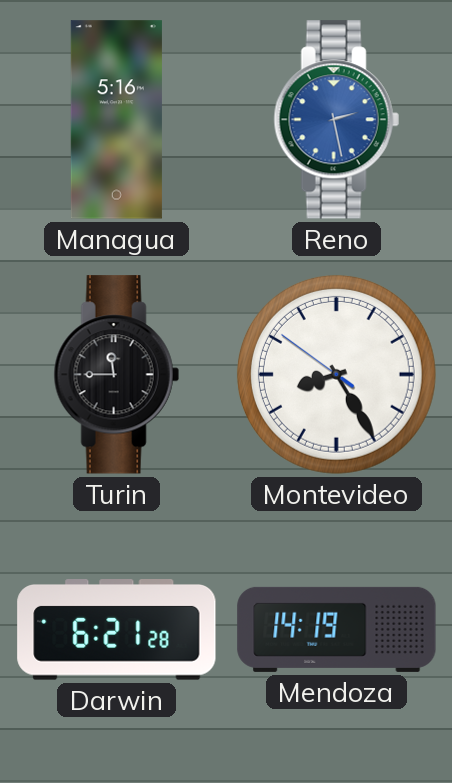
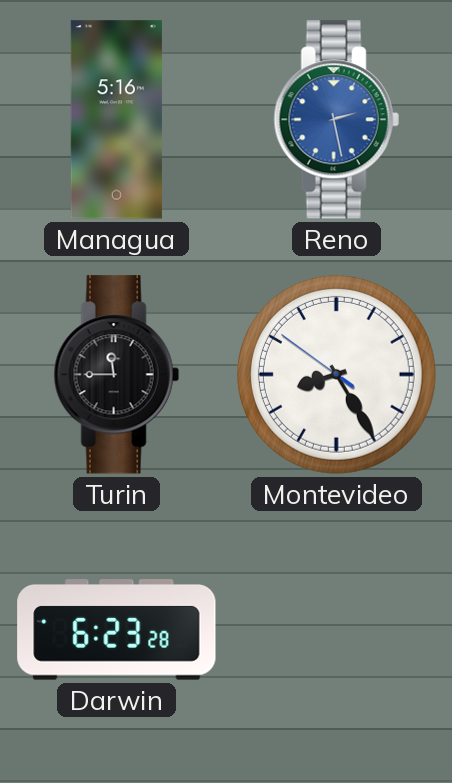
Darwin: 6:21 -> 6:23 (117, 630)
Mendoza: 14:19 -> none (337, 629)
